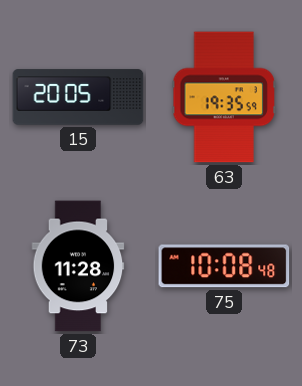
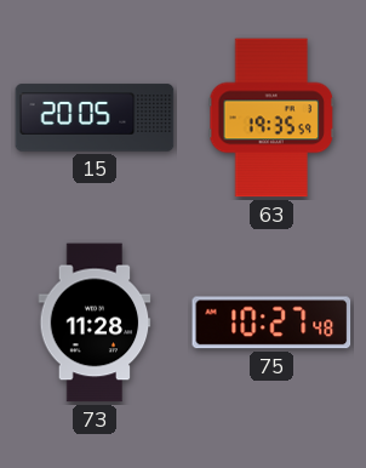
75: 10:08 -> 10:27 (271, 323)
